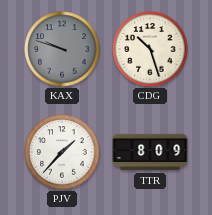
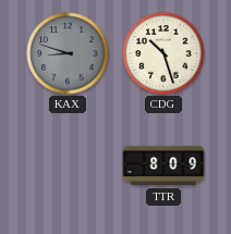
KAX: 9:48 -> 8:48 (68, 53)
PJV: 1:37 -> none (62, 152)
